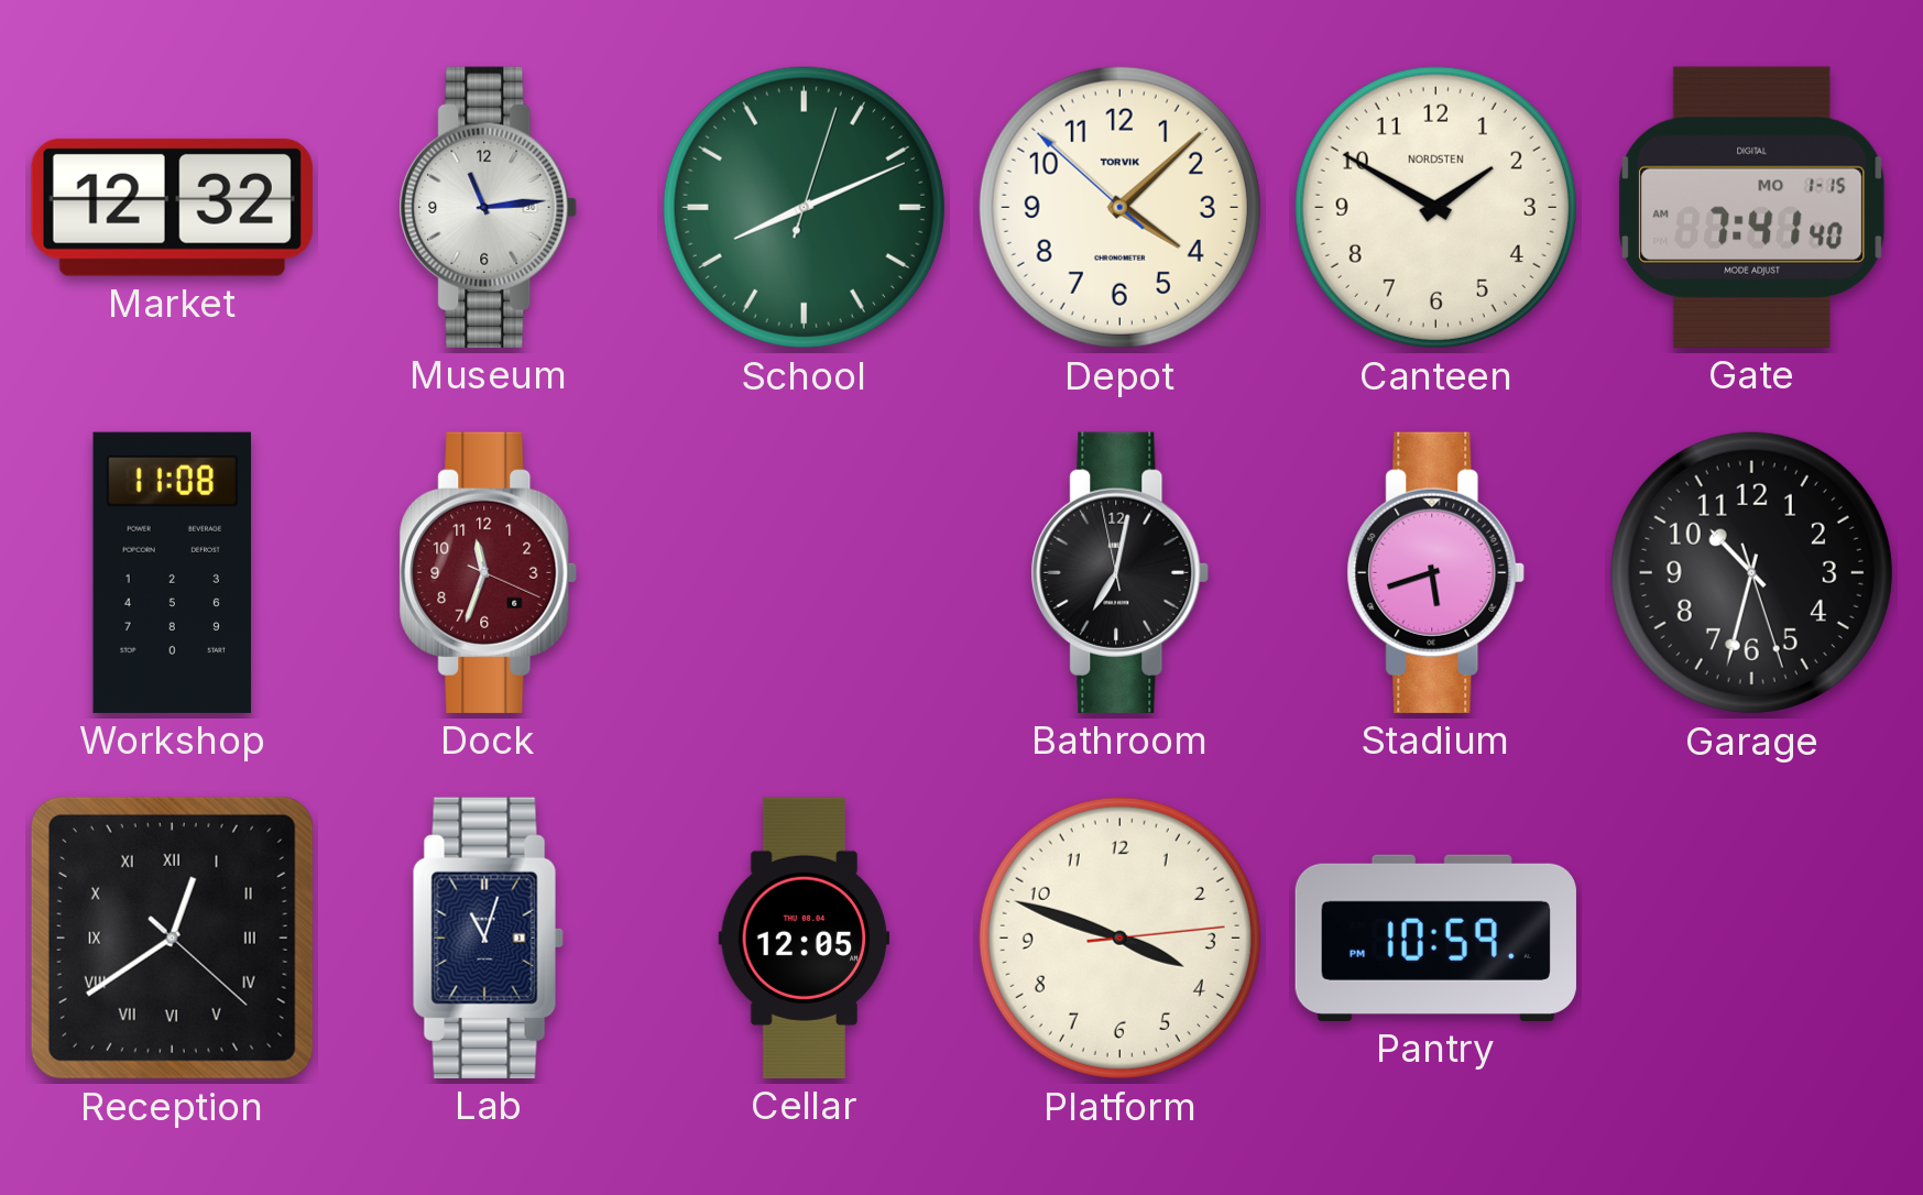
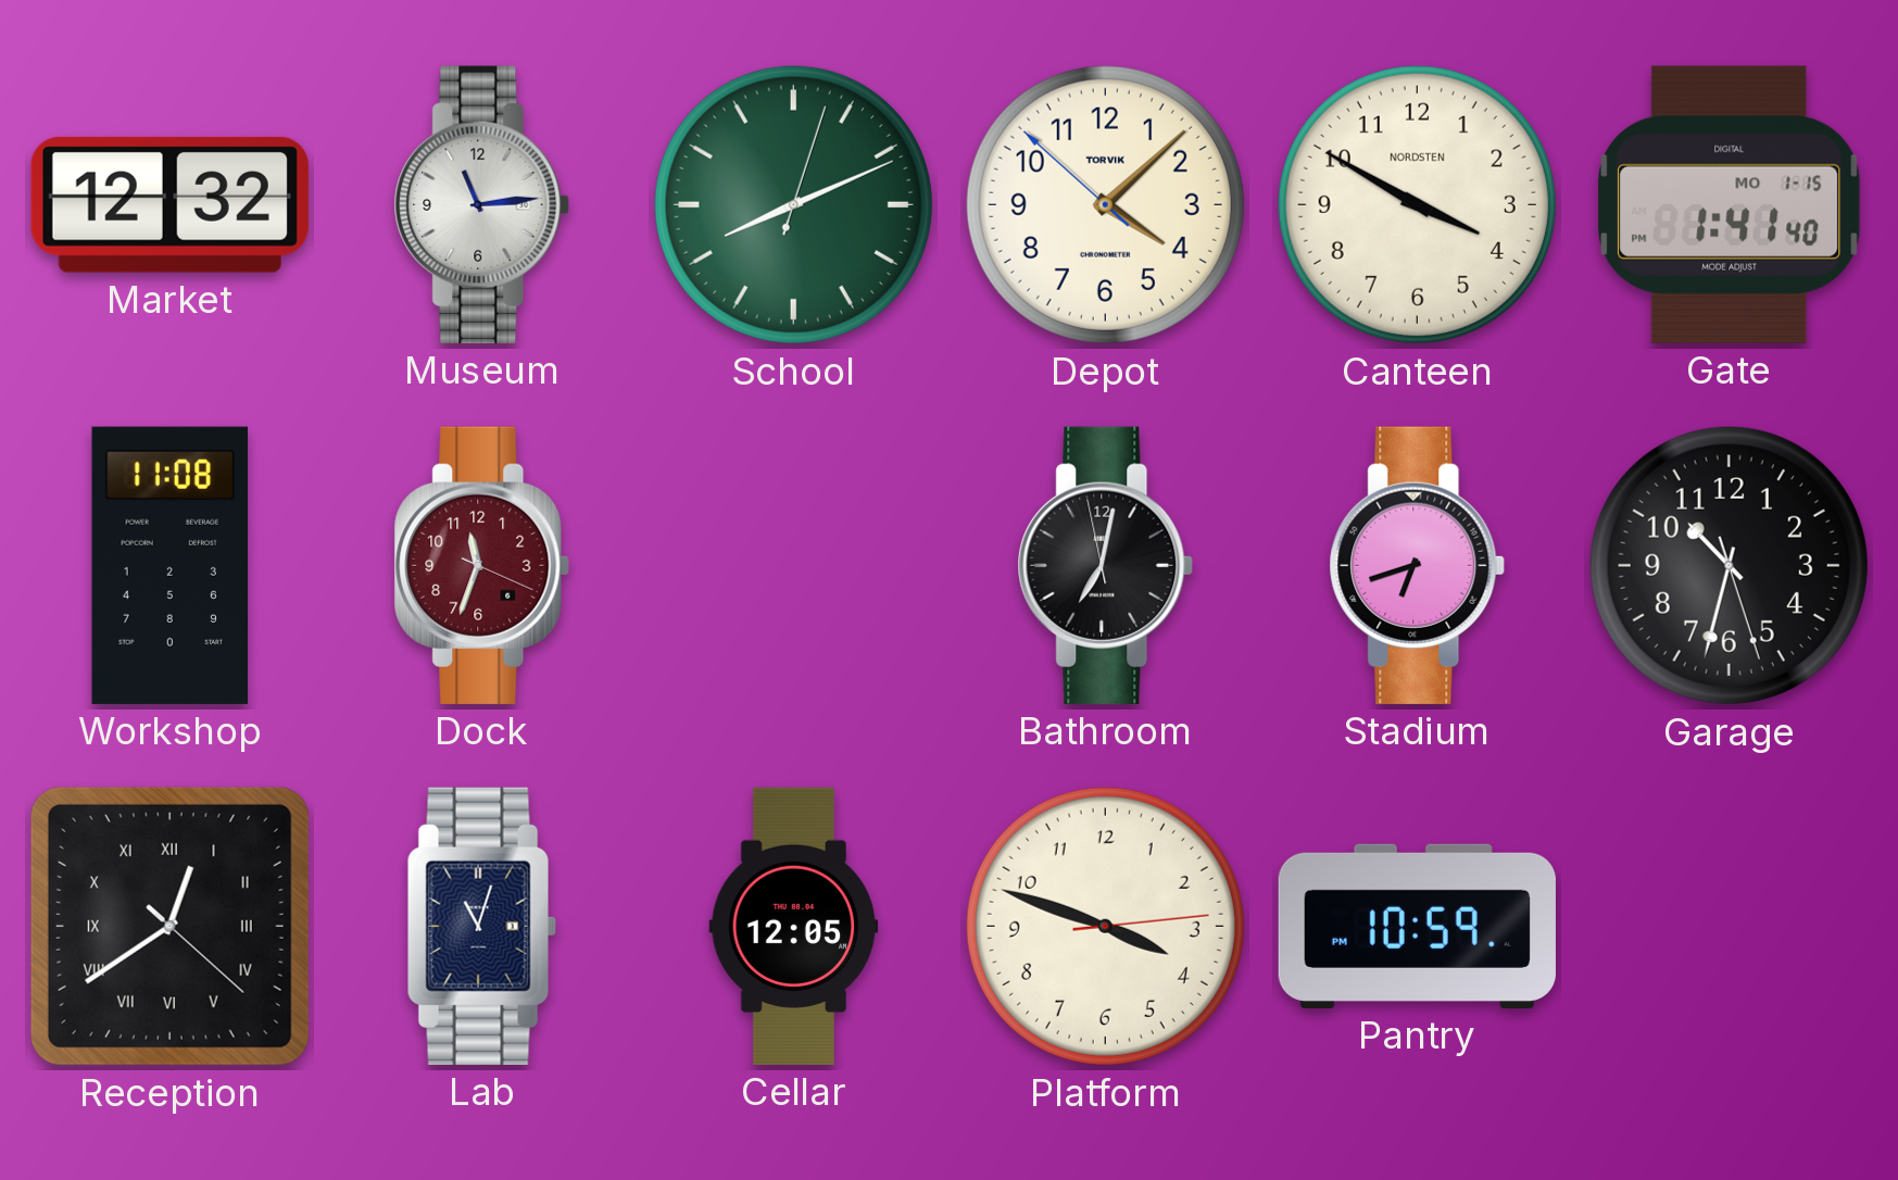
Canteen: 1:50 -> 3:50 (1417, 204)
Gate: 7:41 -> 1:41 (1730, 204)
Stadium: 5:42 -> 6:42 (1418, 565)
